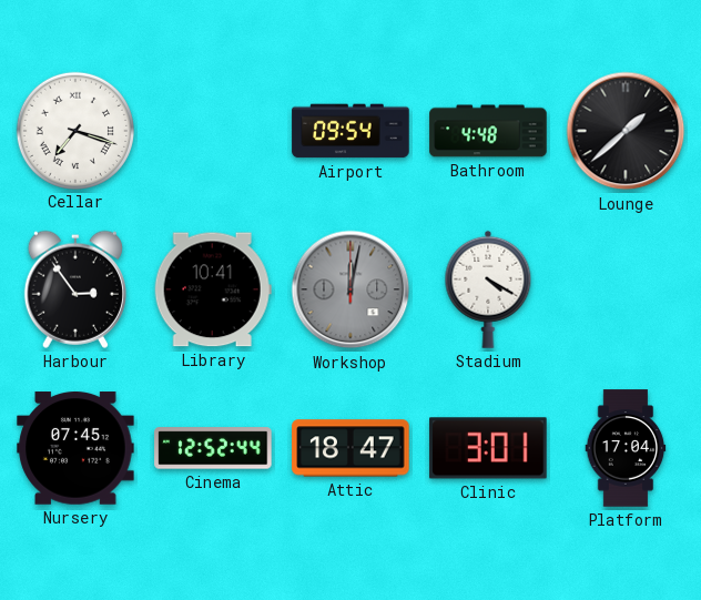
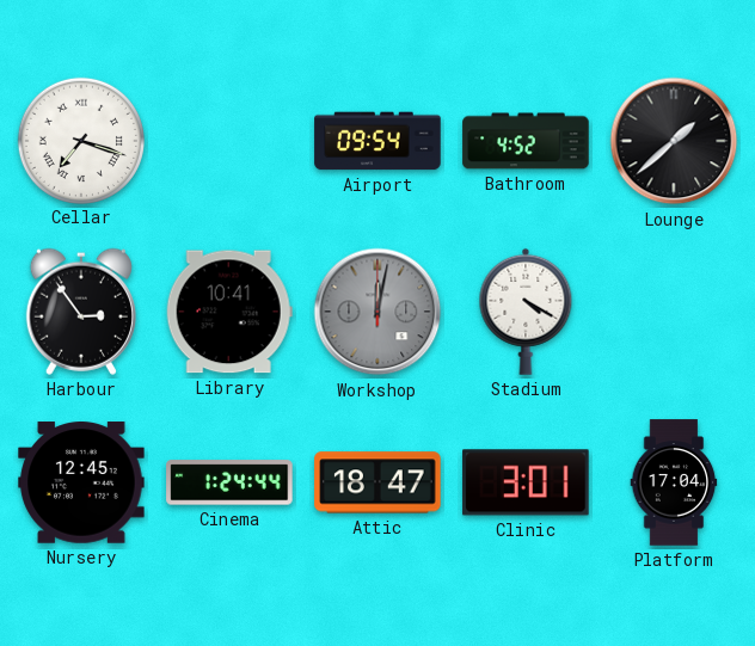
Bathroom: 4:48 -> 4:52 (526, 141)
Nursery: 07:45 -> 12:45 (81, 482)
Cinema: 12:52 -> 1:24 (229, 482)
